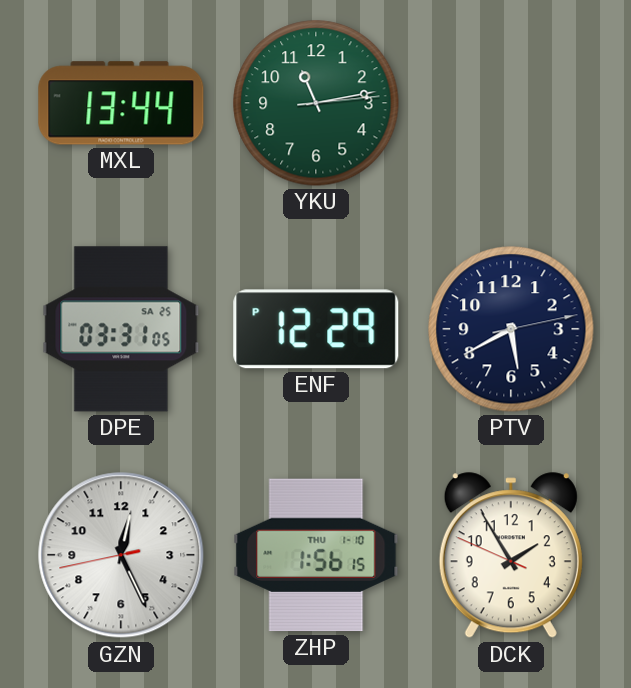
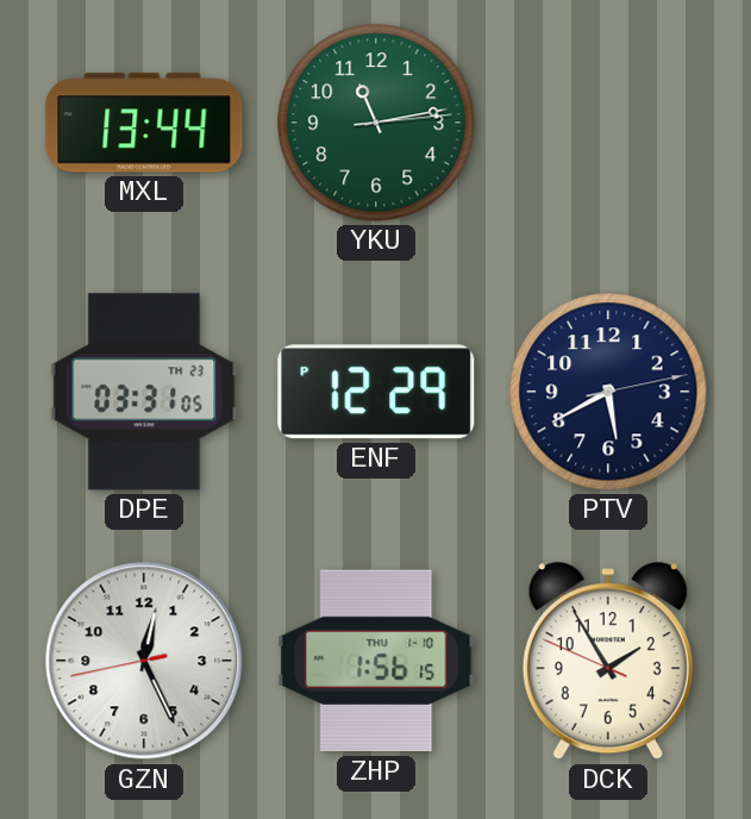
DPE date: SA 25 -> TH 23 (144, 392)
